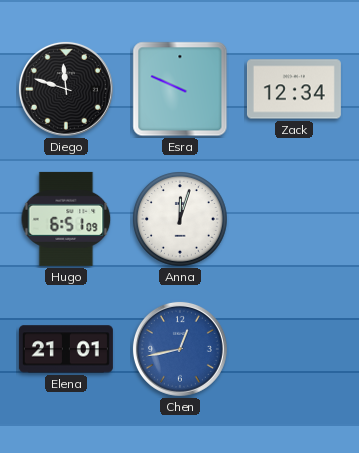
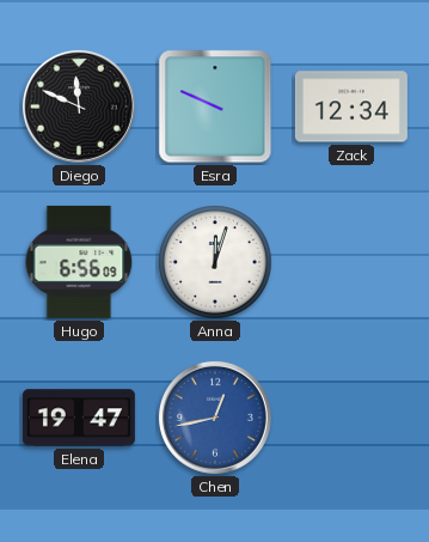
Diego: 11:48 -> 11:49 (79, 106)
Hugo: 6:51 -> 6:56 (79, 262)
Elena: 21:01 -> 19:47 (79, 418)
